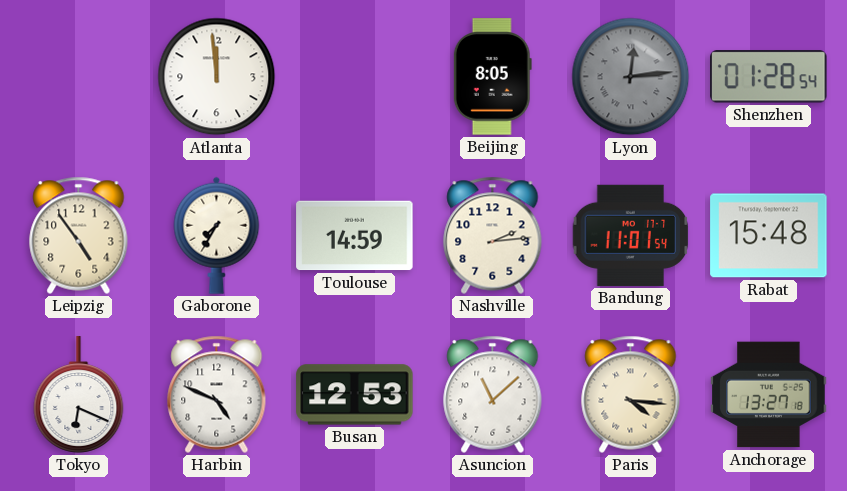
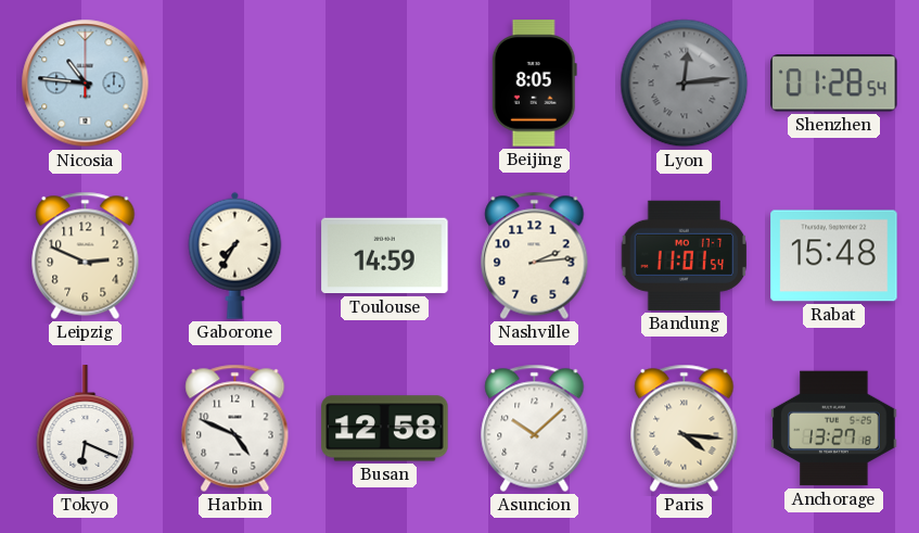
Nicosia: none -> 10:46 (86, 84)
Atlanta: 11:59 -> none (217, 77)
Leipzig: 4:54 -> 2:49 (86, 255)
Busan: 12:53 -> 12:58 (385, 429)
Asuncion: 11:08 -> 10:08 (535, 428)
